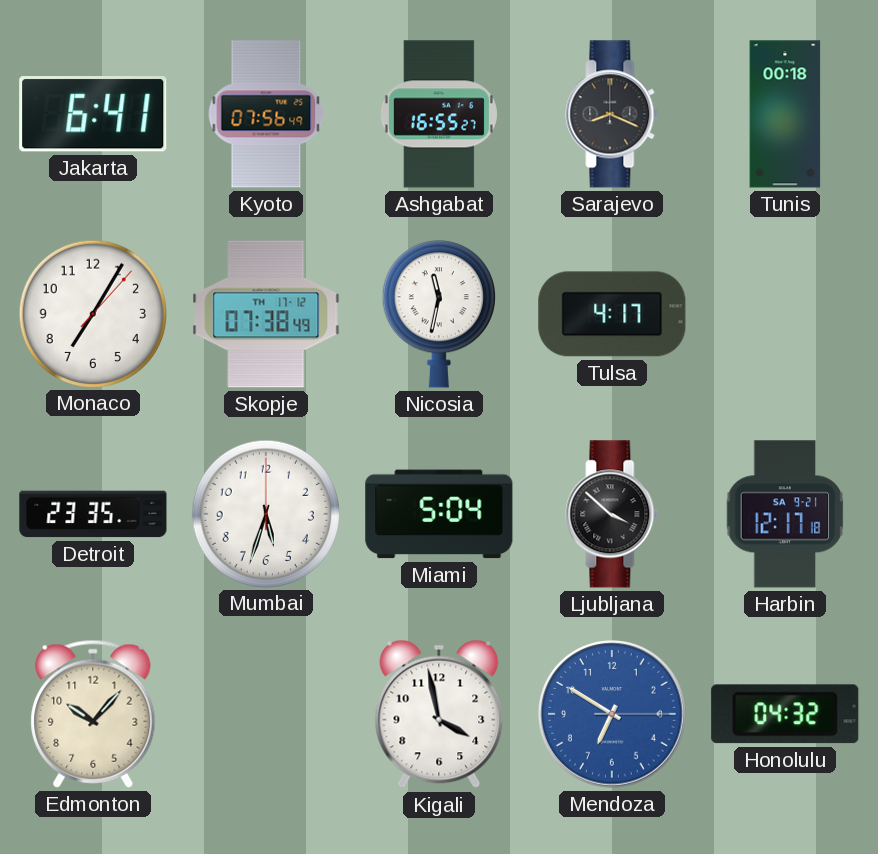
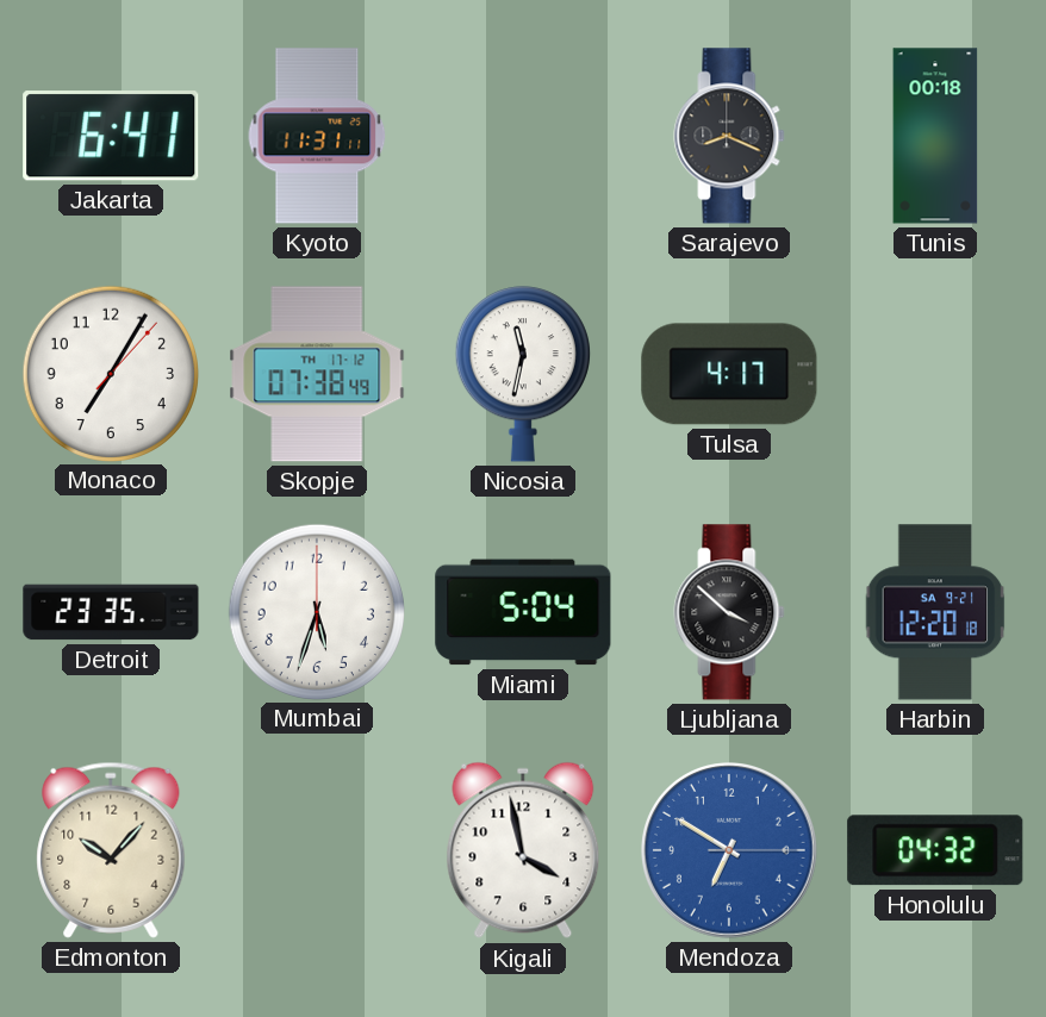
Kyoto: 07:56 -> 11:31 (317, 136)
Ashgabat: 16:55 -> none (439, 114)
Harbin: 12:17 -> 12:20 (935, 612)
